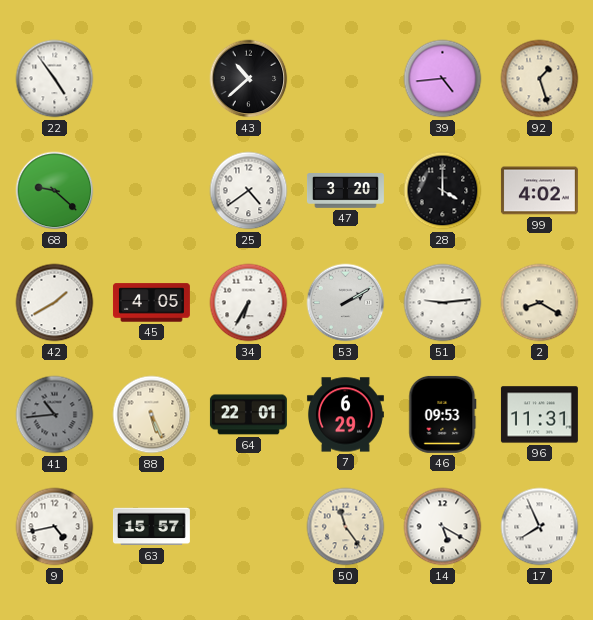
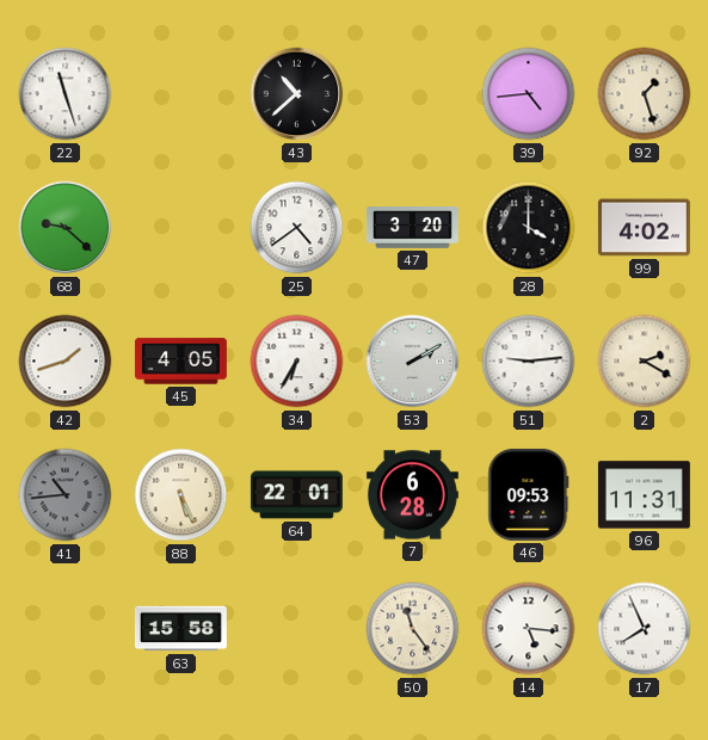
22: 4:54 -> 11:27 (66, 94)
42: 1:40 -> 1:42 (66, 362)
2: 8:20 -> 2:20 (645, 362)
7: 6:29 -> 6:28 (412, 495)
9: 4:43 -> none (55, 527)
63: 15:57 -> 15:58 (180, 629)
14: 5:20 -> 5:16 (529, 629)
